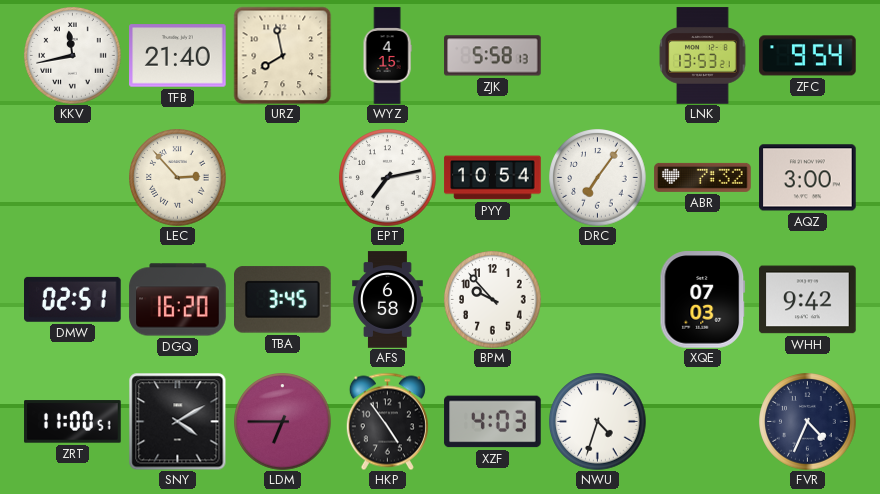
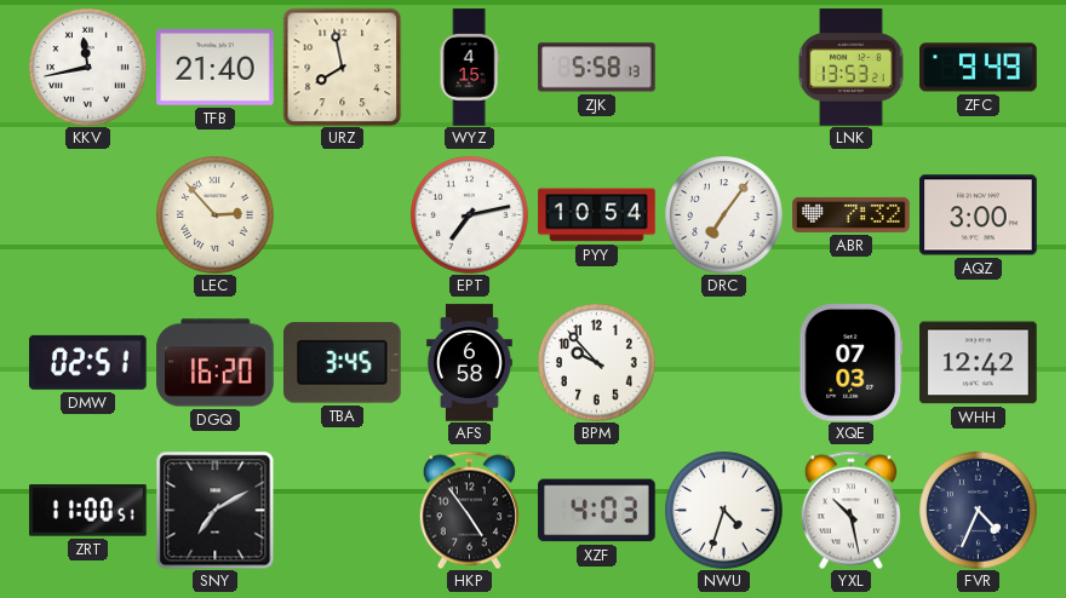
ZFC: 9:54 -> 9:49 (979, 68)
WHH: 9:42 -> 12:42 (979, 363)
SNY: 4:10 -> 7:10 (214, 510)
LDM: 6:45 -> none (283, 422)
YXL: none -> 10:28 (850, 510)
